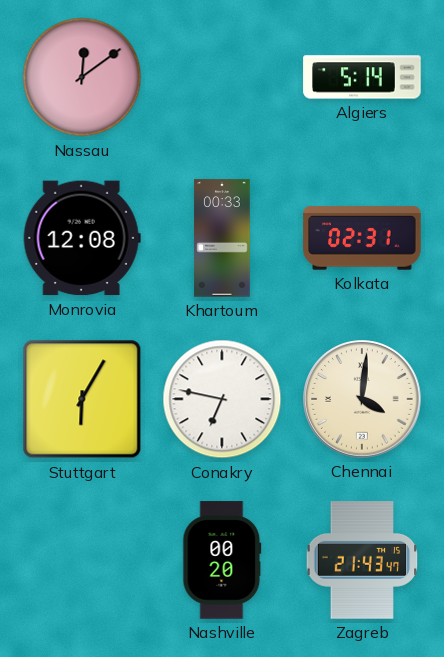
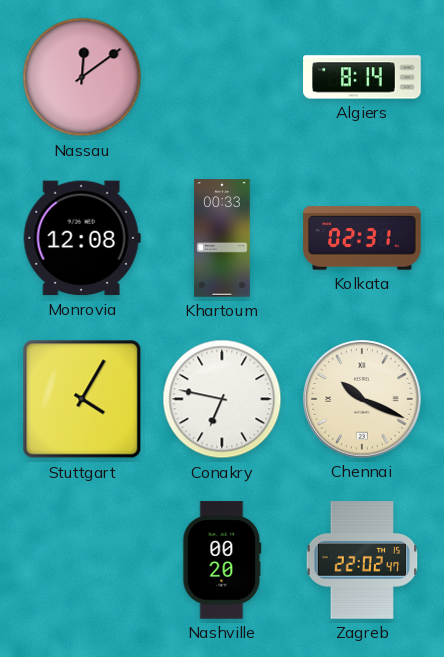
Algiers: 5:14 -> 8:14 (362, 77)
Stuttgart: 6:05 -> 4:05 (82, 399)
Chennai: 4:01 -> 10:19 (362, 399)
Zagreb: 21:43 -> 22:02 (362, 560)
